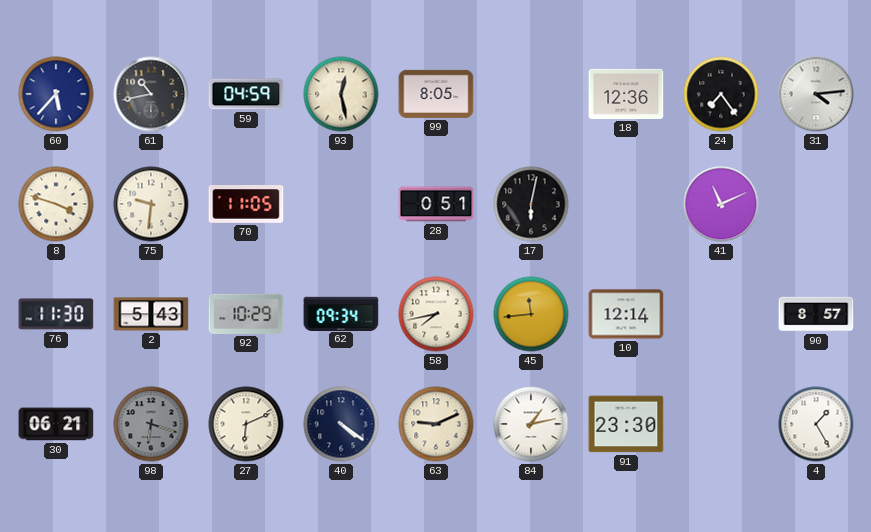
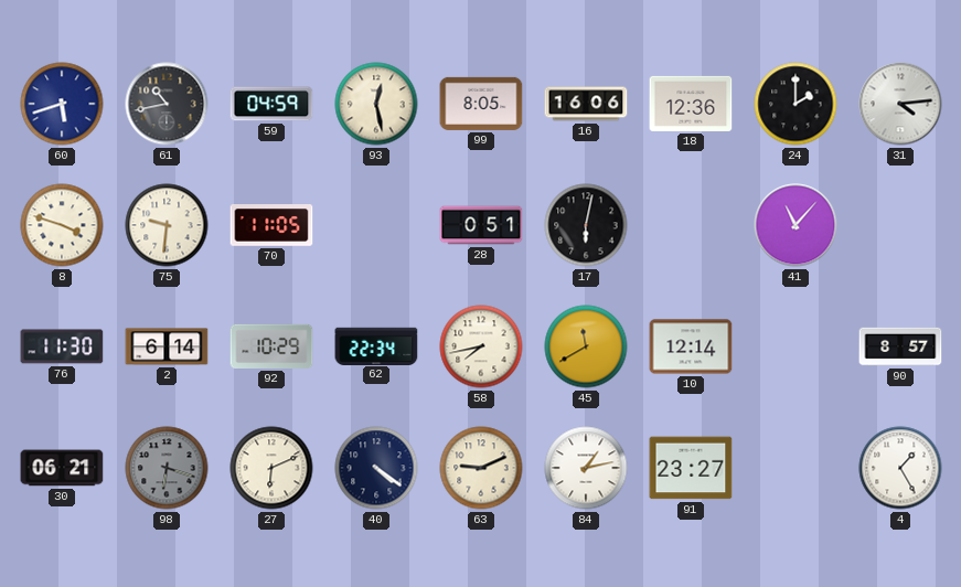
60: 5:37 -> 5:42 (62, 104)
16: none -> 16:06 (586, 104)
24: 7:24 -> 2:00 (796, 104)
41: 11:11 -> 11:07 (796, 225)
2: 5:43 -> 6:14 (167, 346)
62: 09:34 -> 22:34 (376, 345)
45: 11:44 -> 11:40 (586, 346)
91: 23:30 -> 23:27 (691, 468)
